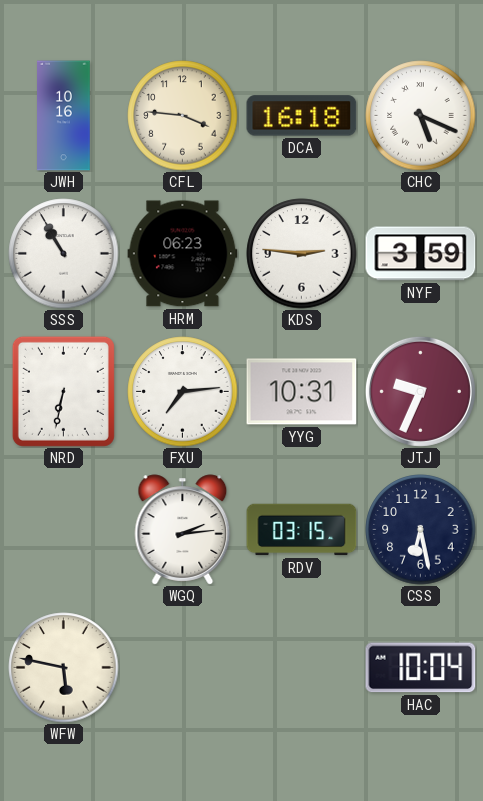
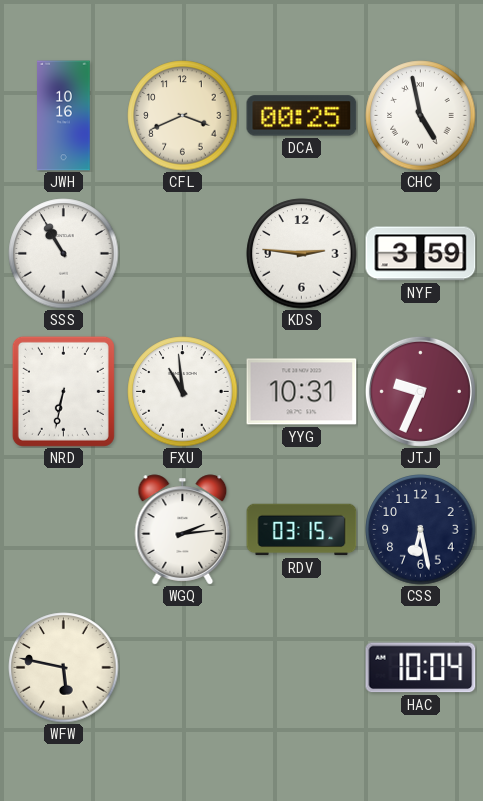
CFL: 3:46 -> 3:41 (183, 116)
DCA: 16:18 -> 00:25 (302, 116)
CHC: 5:19 -> 4:58 (421, 116)
HRM: 06:23 -> none (183, 254)
FXU: 7:14 -> 10:59 (183, 392)
